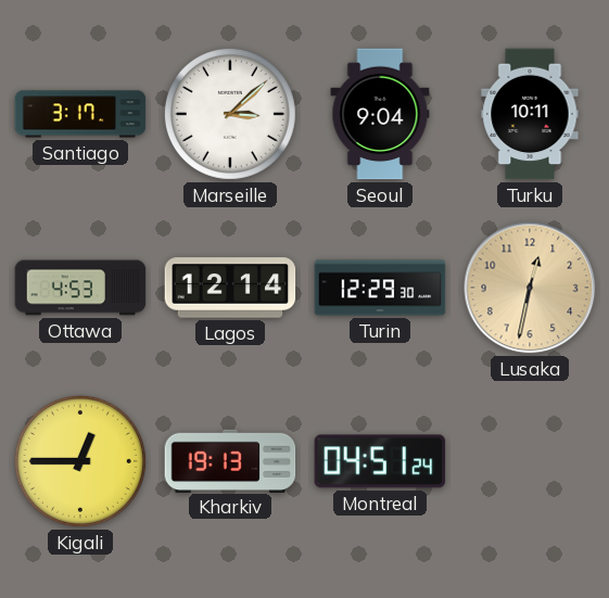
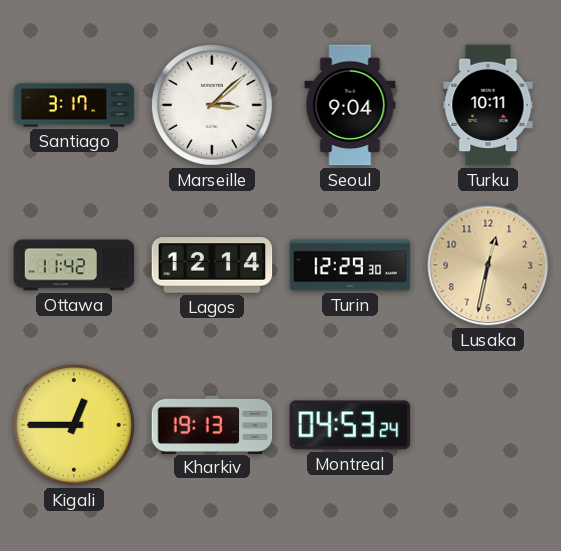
Ottawa: 4:53 -> 11:42 (74, 265)
Montreal: 04:51 -> 04:53 (350, 425)
